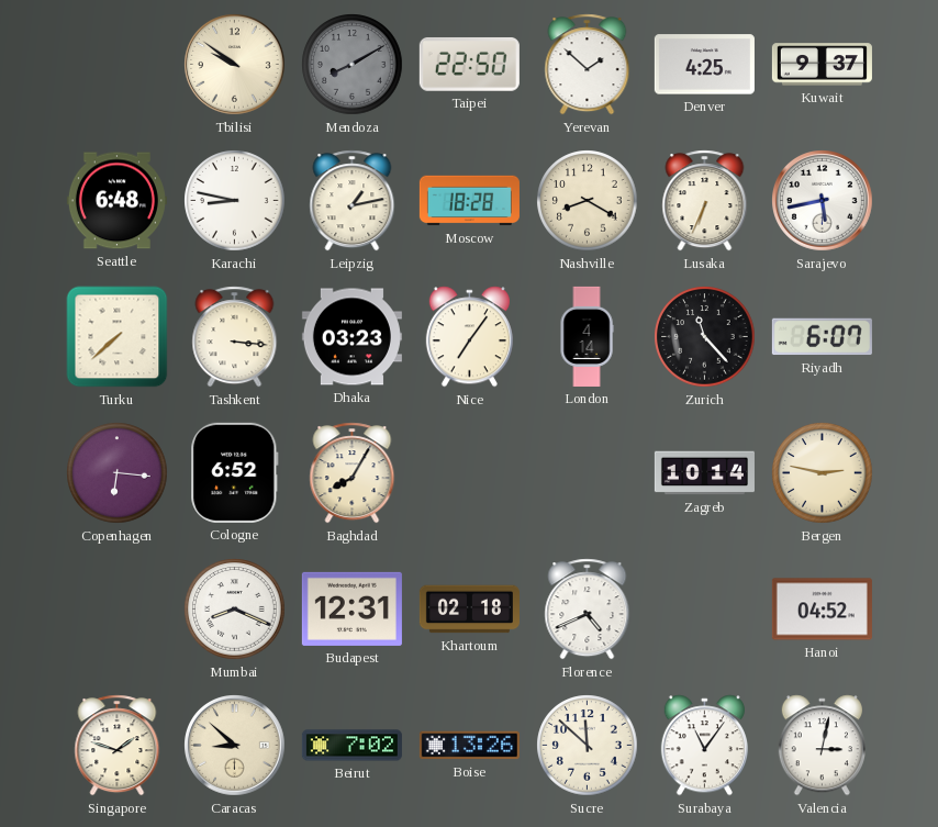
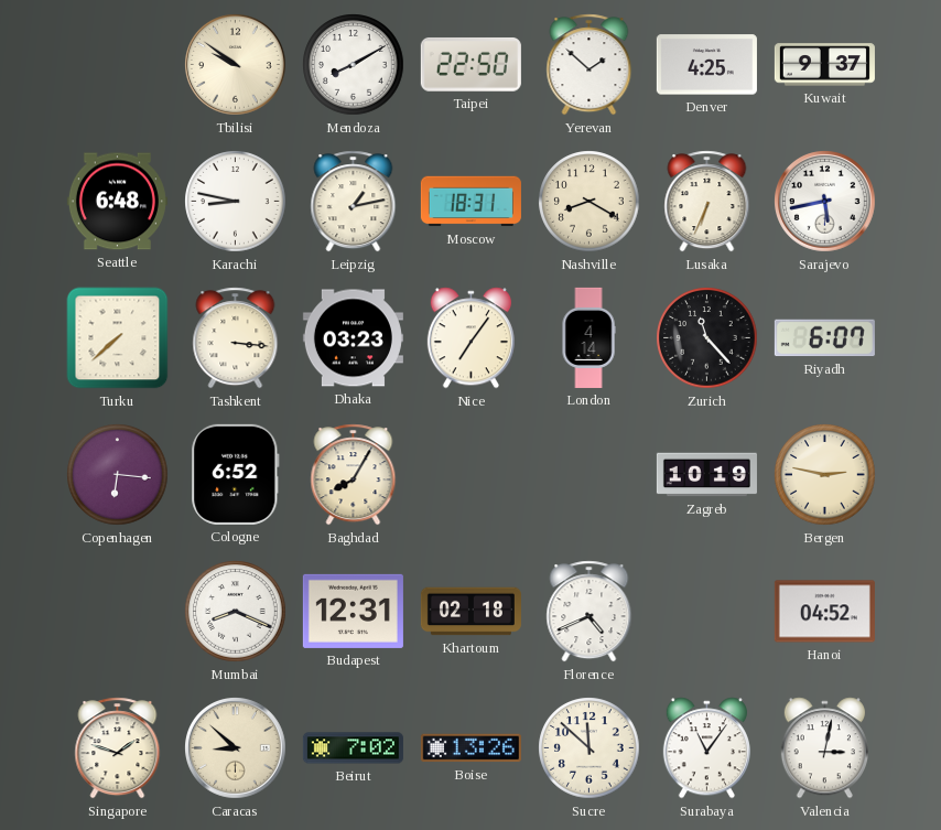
Mendoza dial: grey -> white (354, 65)
Moscow: 18:28 -> 18:31 (470, 202)
Zagreb: 10:14 -> 10:19 (706, 475)
